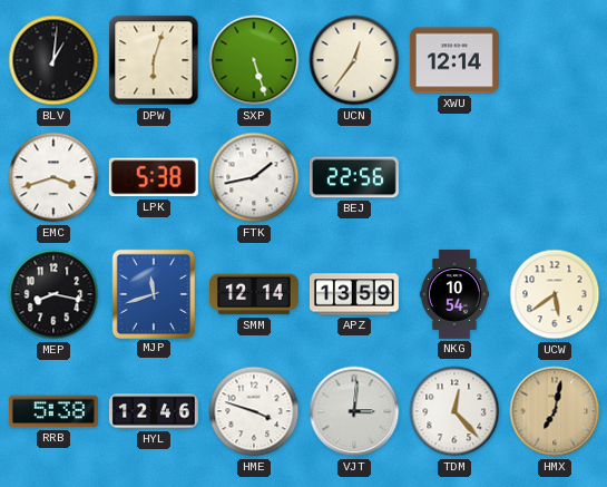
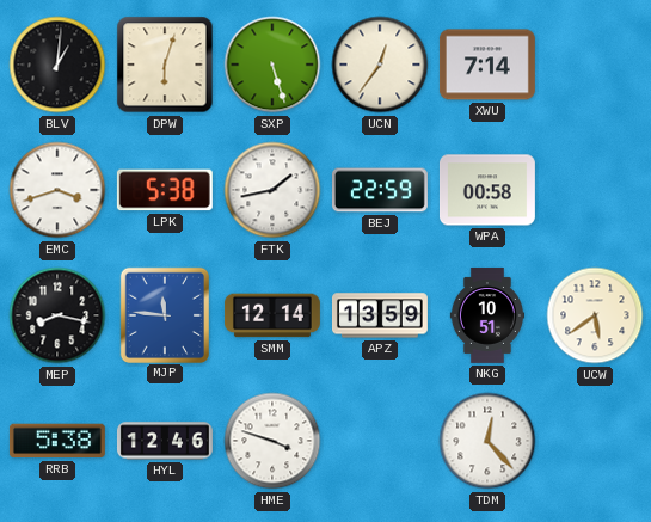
XWU: 12:14 -> 7:14 (487, 65)
BEJ: 22:56 -> 22:59 (380, 190)
WPA: none -> 00:58 (487, 190)
MJP: 11:42 -> 11:46 (164, 314)
NKG: 10:54 -> 10:51 (486, 315)
VJT: 3:01 -> none (354, 411)
HMX: 7:02 -> none (555, 411)
